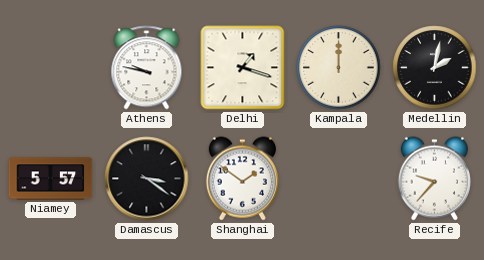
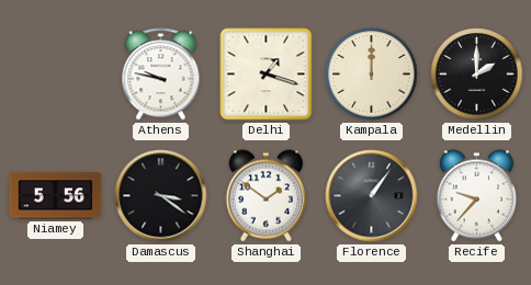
Medellin: 2:02 -> 2:00 (477, 75)
Niamey: 5:57 -> 5:56 (56, 196)
Florence: none -> 1:06 (372, 196)
